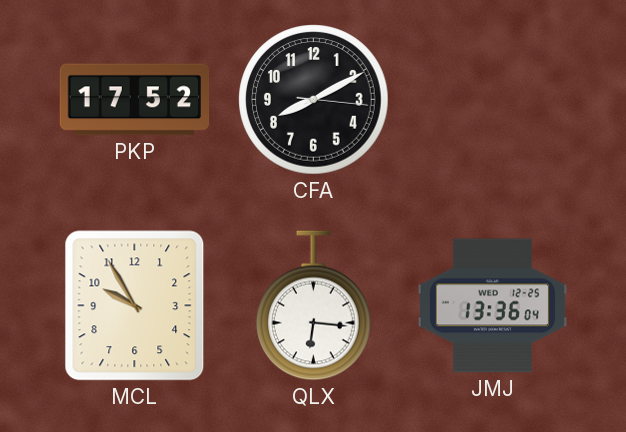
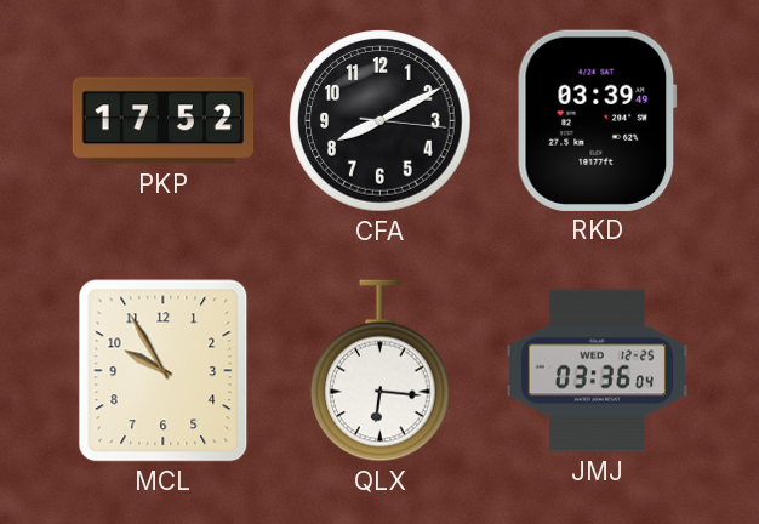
RKD: none -> 03:39 (597, 120)
JMJ: 13:36 -> 03:36 (598, 371)
